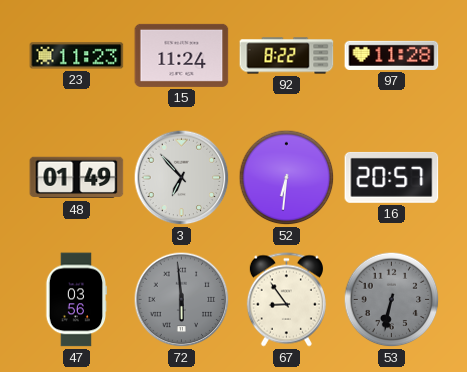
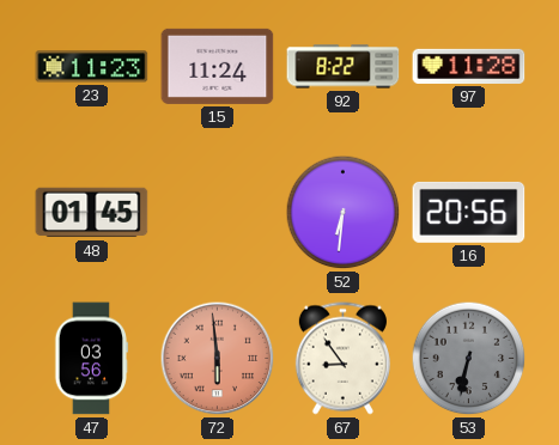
48: 01:49 -> 01:45 (92, 213)
3: 6:53 -> none (182, 178)
16: 20:57 -> 20:56 (469, 212)
72 dial: grey -> salmon (218, 359)
